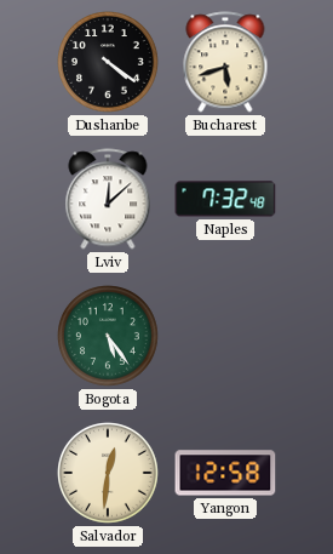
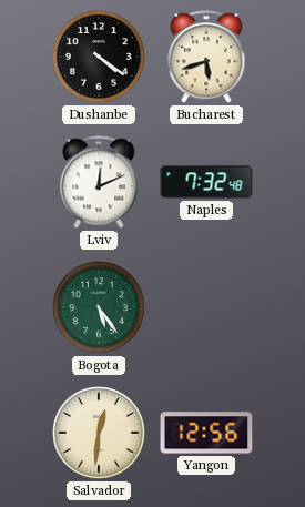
Lviv: 12:08 -> 12:11 (99, 182)
Yangon: 12:58 -> 12:56 (206, 433)
